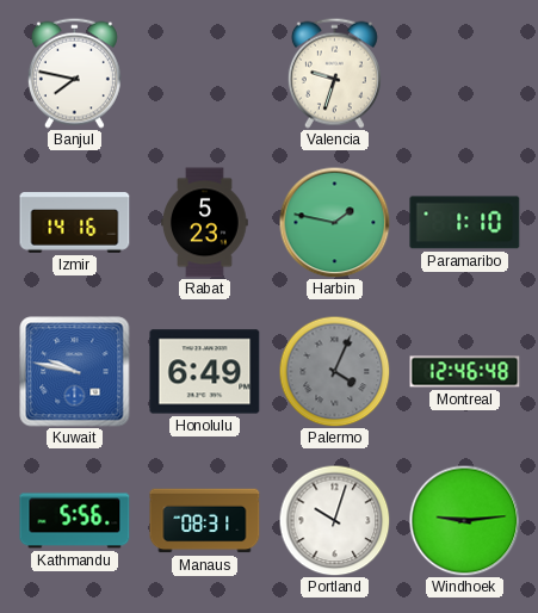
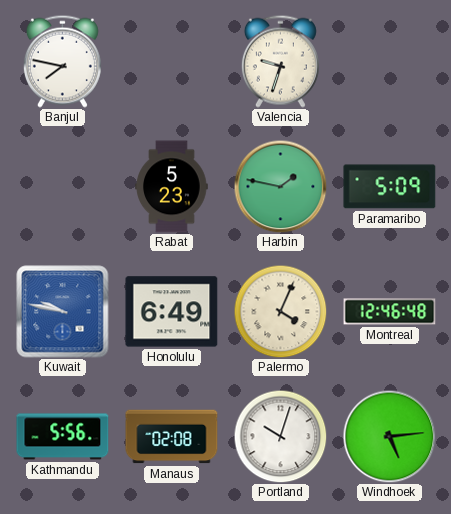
Izmir: 14:16 -> none (75, 223)
Paramaribo: 1:10 -> 5:09 (390, 187)
Palermo dial: grey -> cream (280, 311)
Manaus: 08:31 -> 02:08 (172, 437)
Windhoek: 9:14 -> 5:14 (389, 436)
